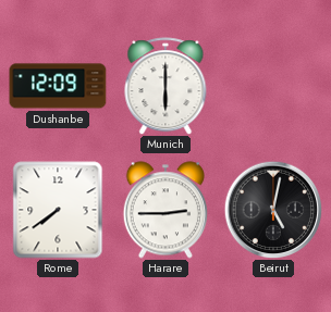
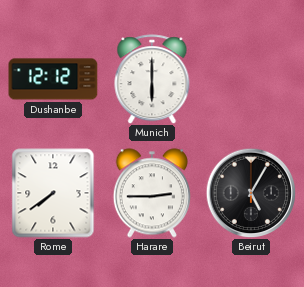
Dushanbe: 12:09 -> 12:12 (53, 79)
Beirut: 5:02 -> 5:05 (251, 193)
